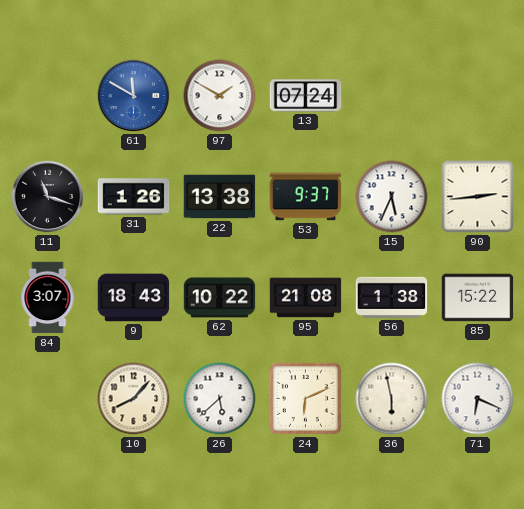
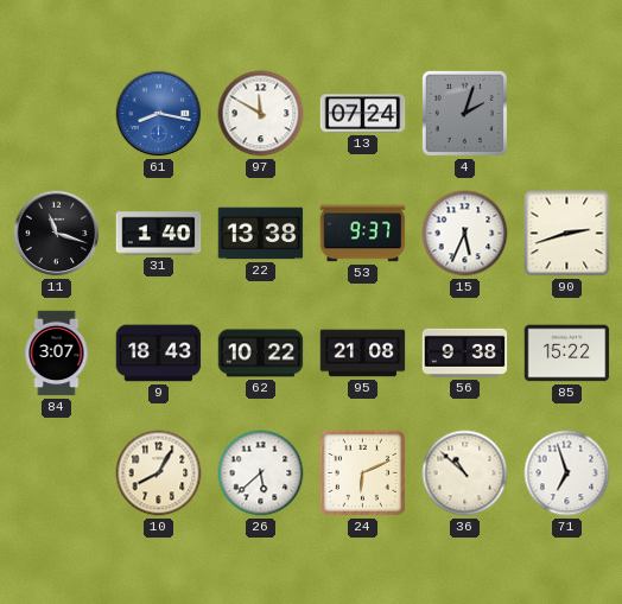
61: 11:50 -> 8:17 (159, 114)
97: 1:50 -> 11:50 (261, 114)
4: none -> 2:03 (464, 113)
31: 1:26 -> 1:40 (159, 234)
90: 2:44 -> 2:42 (567, 234)
56: 1:38 -> 9:38 (465, 352)
10: 8:07 -> 8:05 (159, 473)
36: 5:58 -> 10:52 (465, 473)
71: 6:19 -> 6:57 (567, 473)
